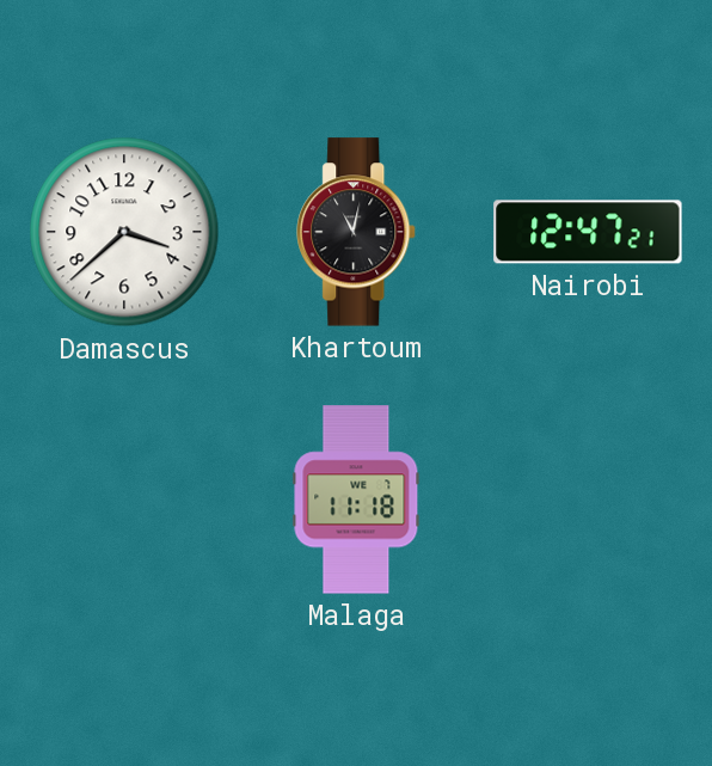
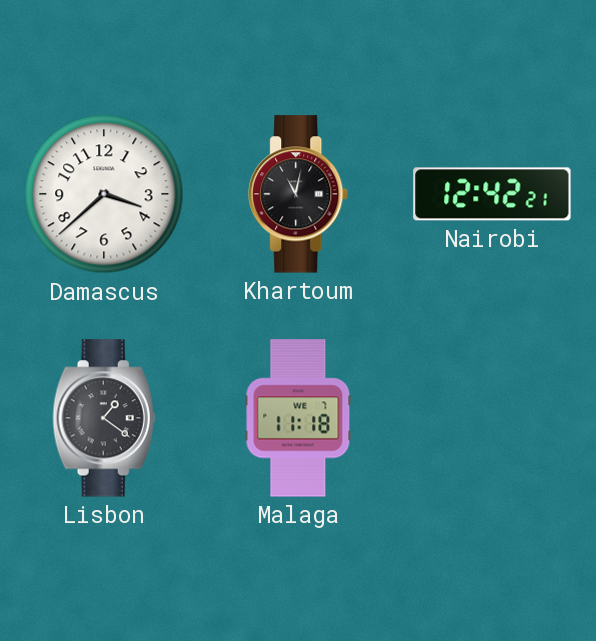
Nairobi: 12:47 -> 12:42 (492, 194)
Lisbon: none -> 1:21 (104, 418)
